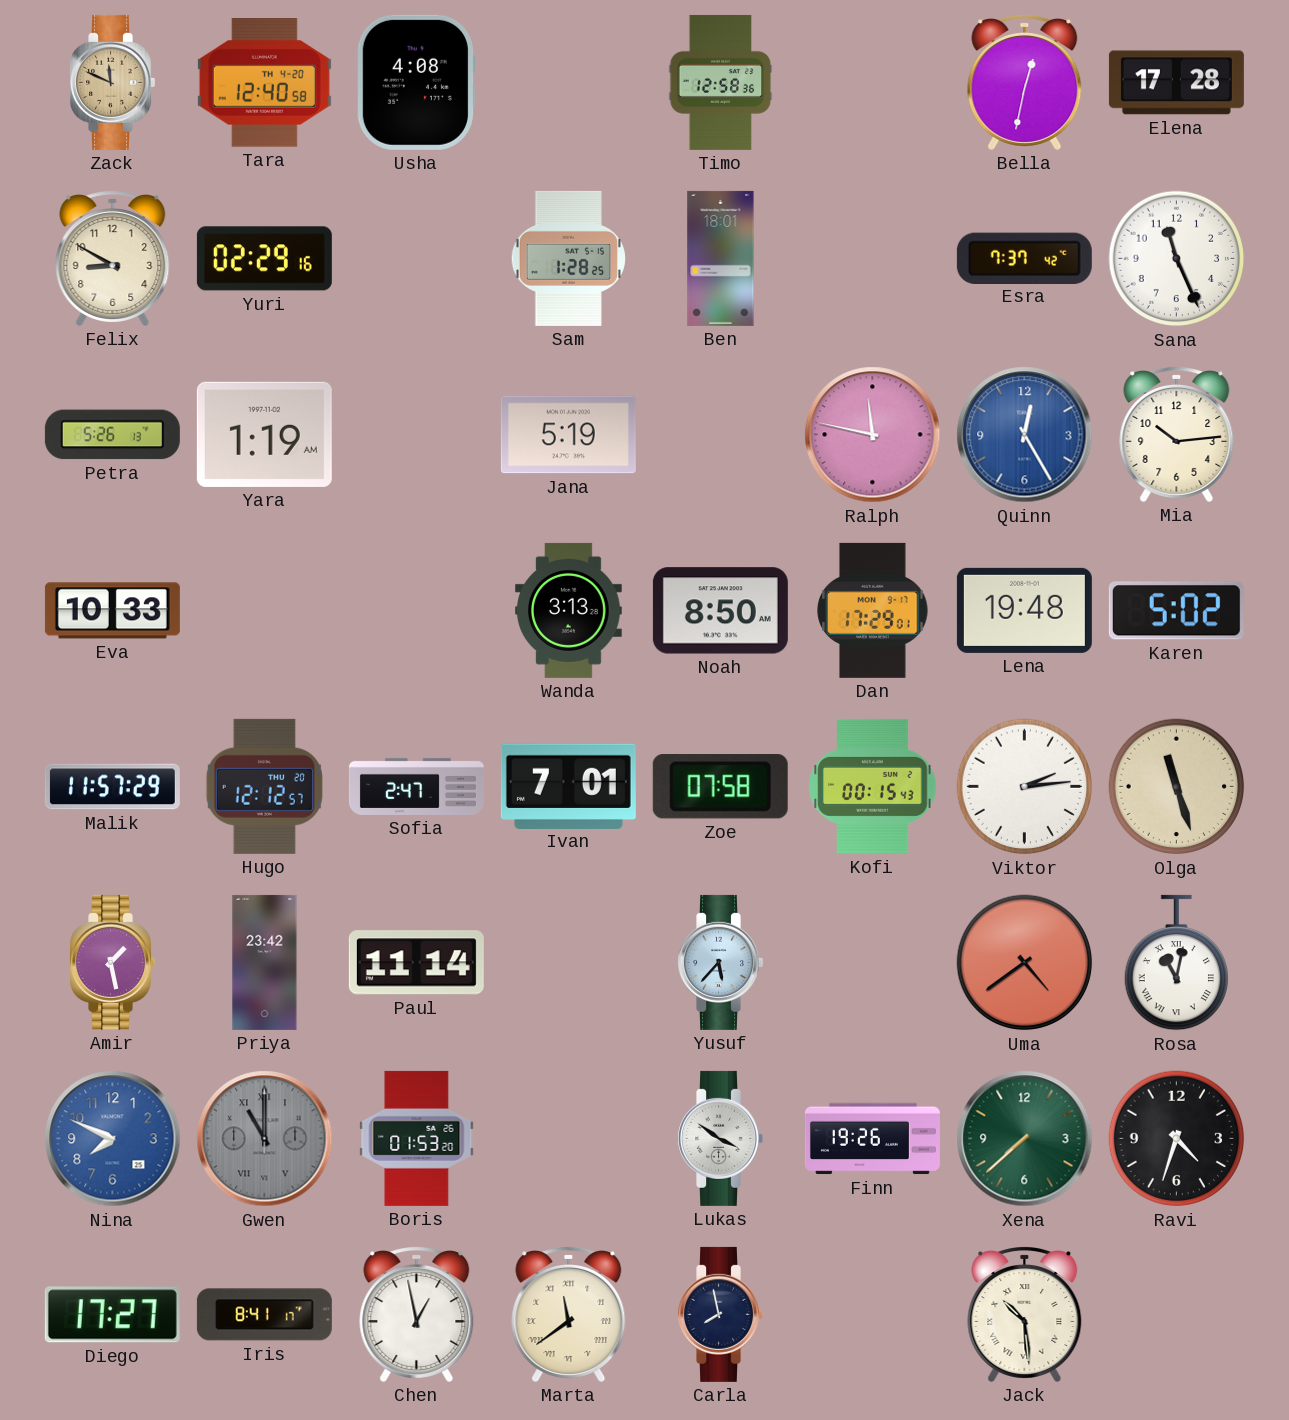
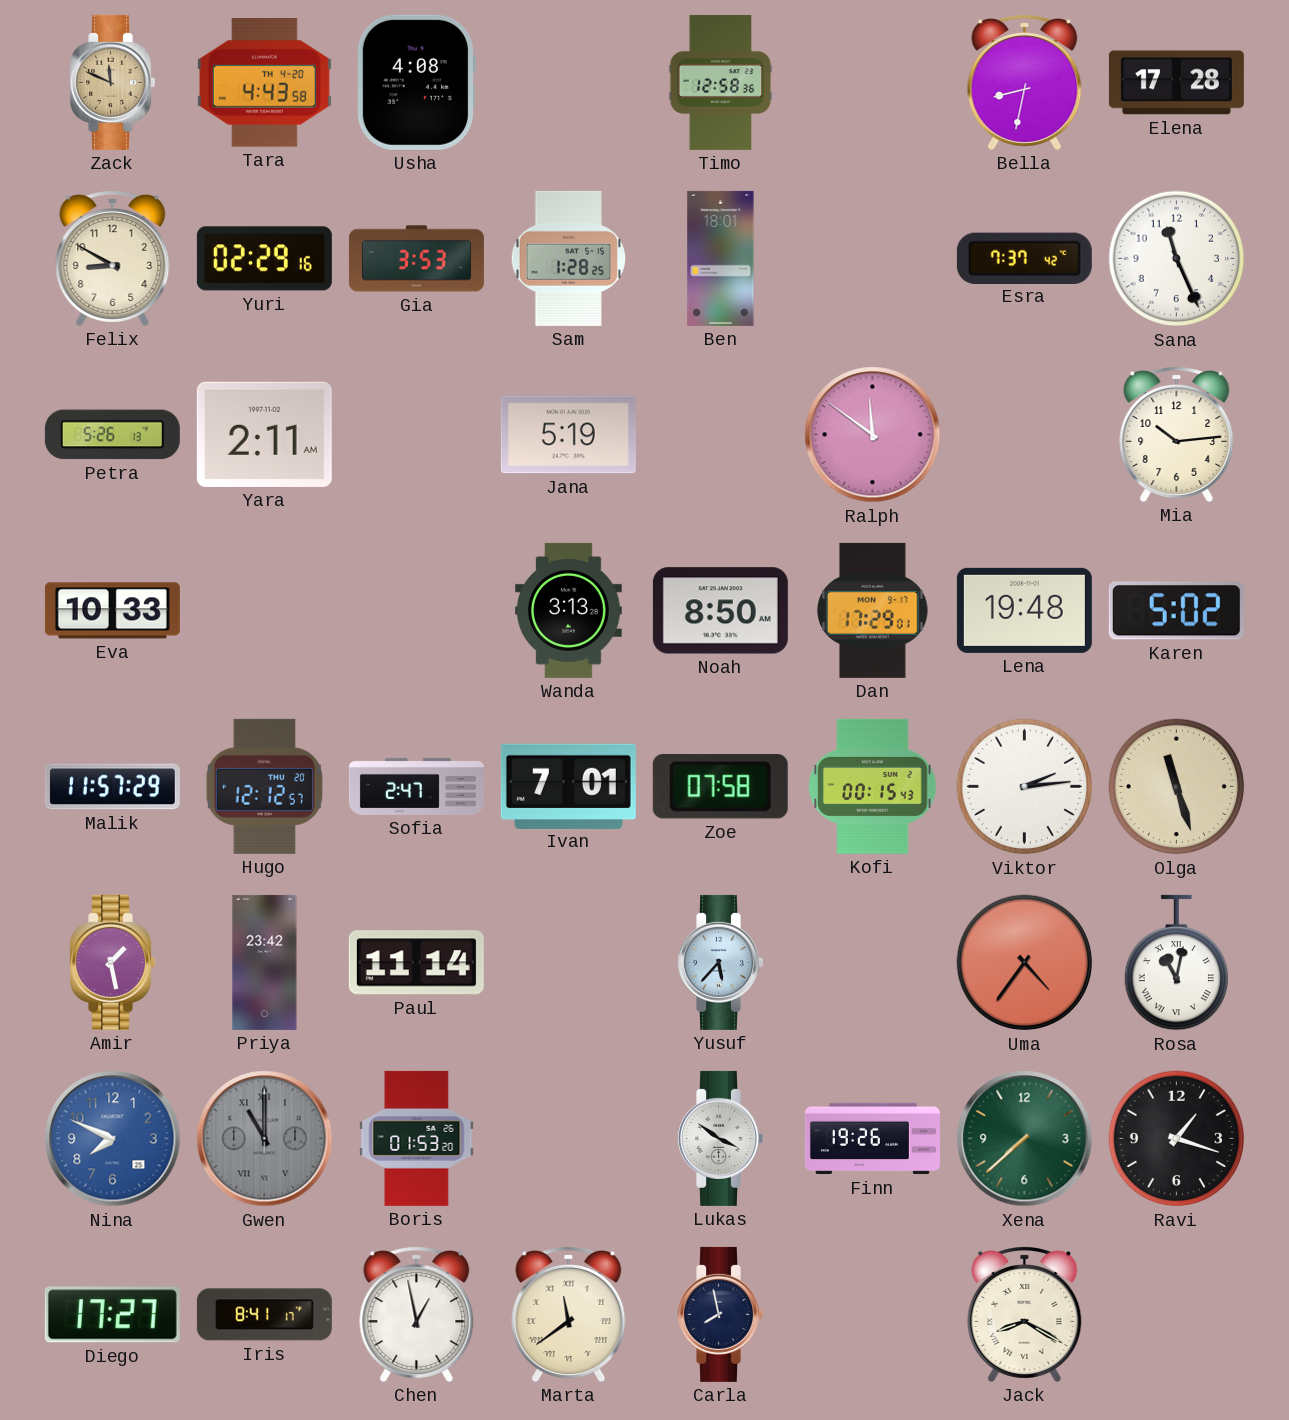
Tara: 12:40 -> 4:43 (264, 83)
Bella: 12:32 -> 8:32 (1025, 82)
Gia: none -> 3:53 (416, 259)
Yara: 1:19 -> 2:11 (264, 434)
Ralph: 11:47 -> 11:51 (873, 435)
Quinn: 12:25 -> none (1025, 435)
Uma: 4:39 -> 4:36 (1025, 963)
Ravi: 4:33 -> 1:18 (1177, 1139)
Jack: 10:29 -> 8:20 (1025, 1314)
